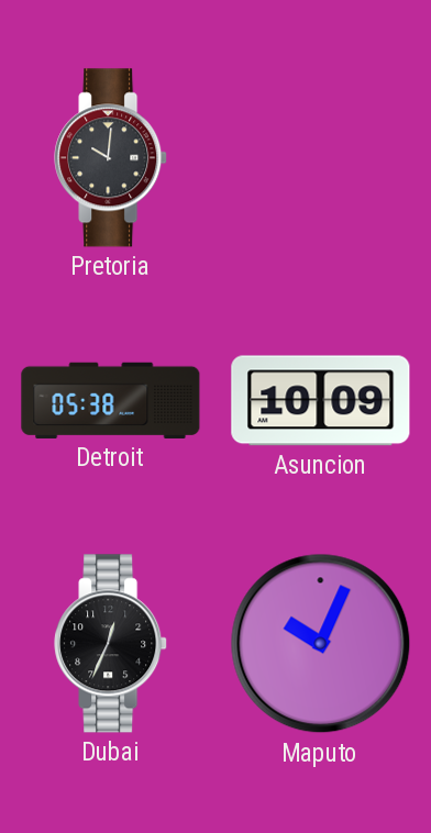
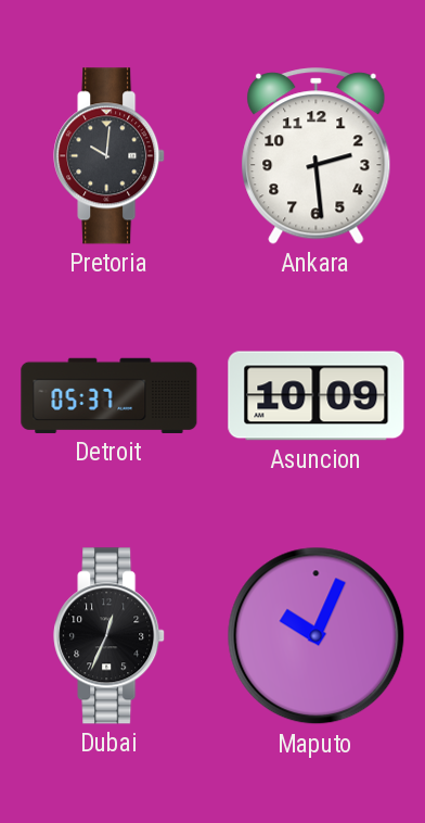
Ankara: none -> 2:29 (317, 156)
Detroit: 05:38 -> 05:37 (110, 395)
